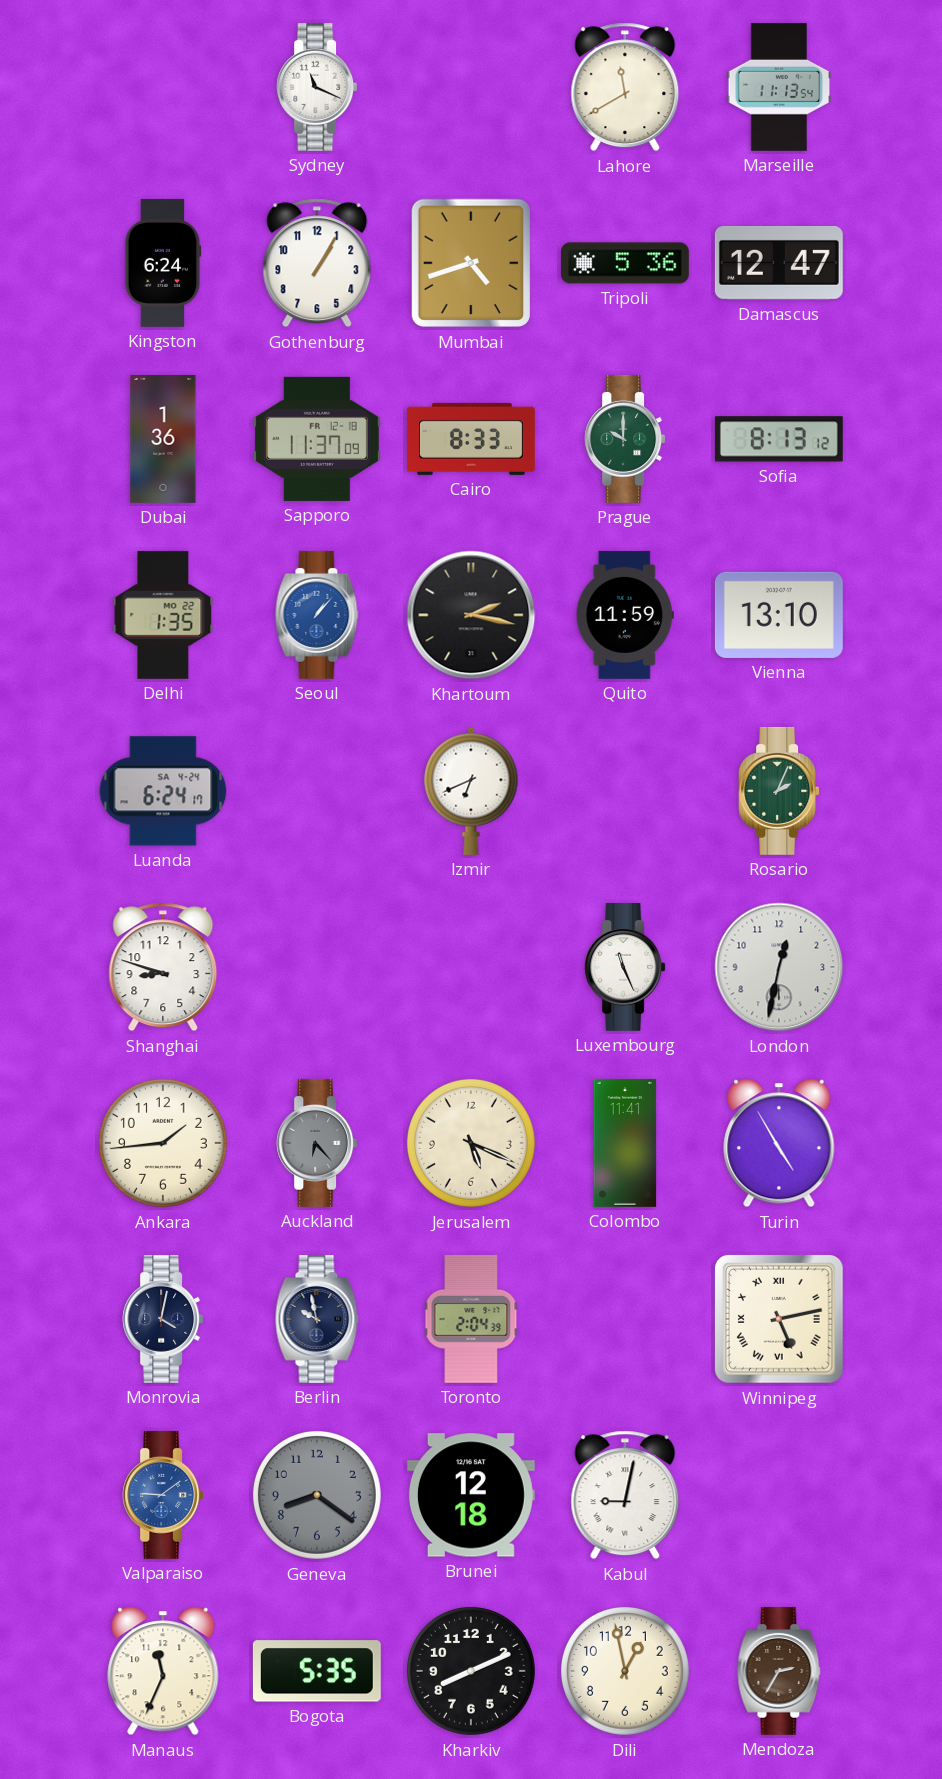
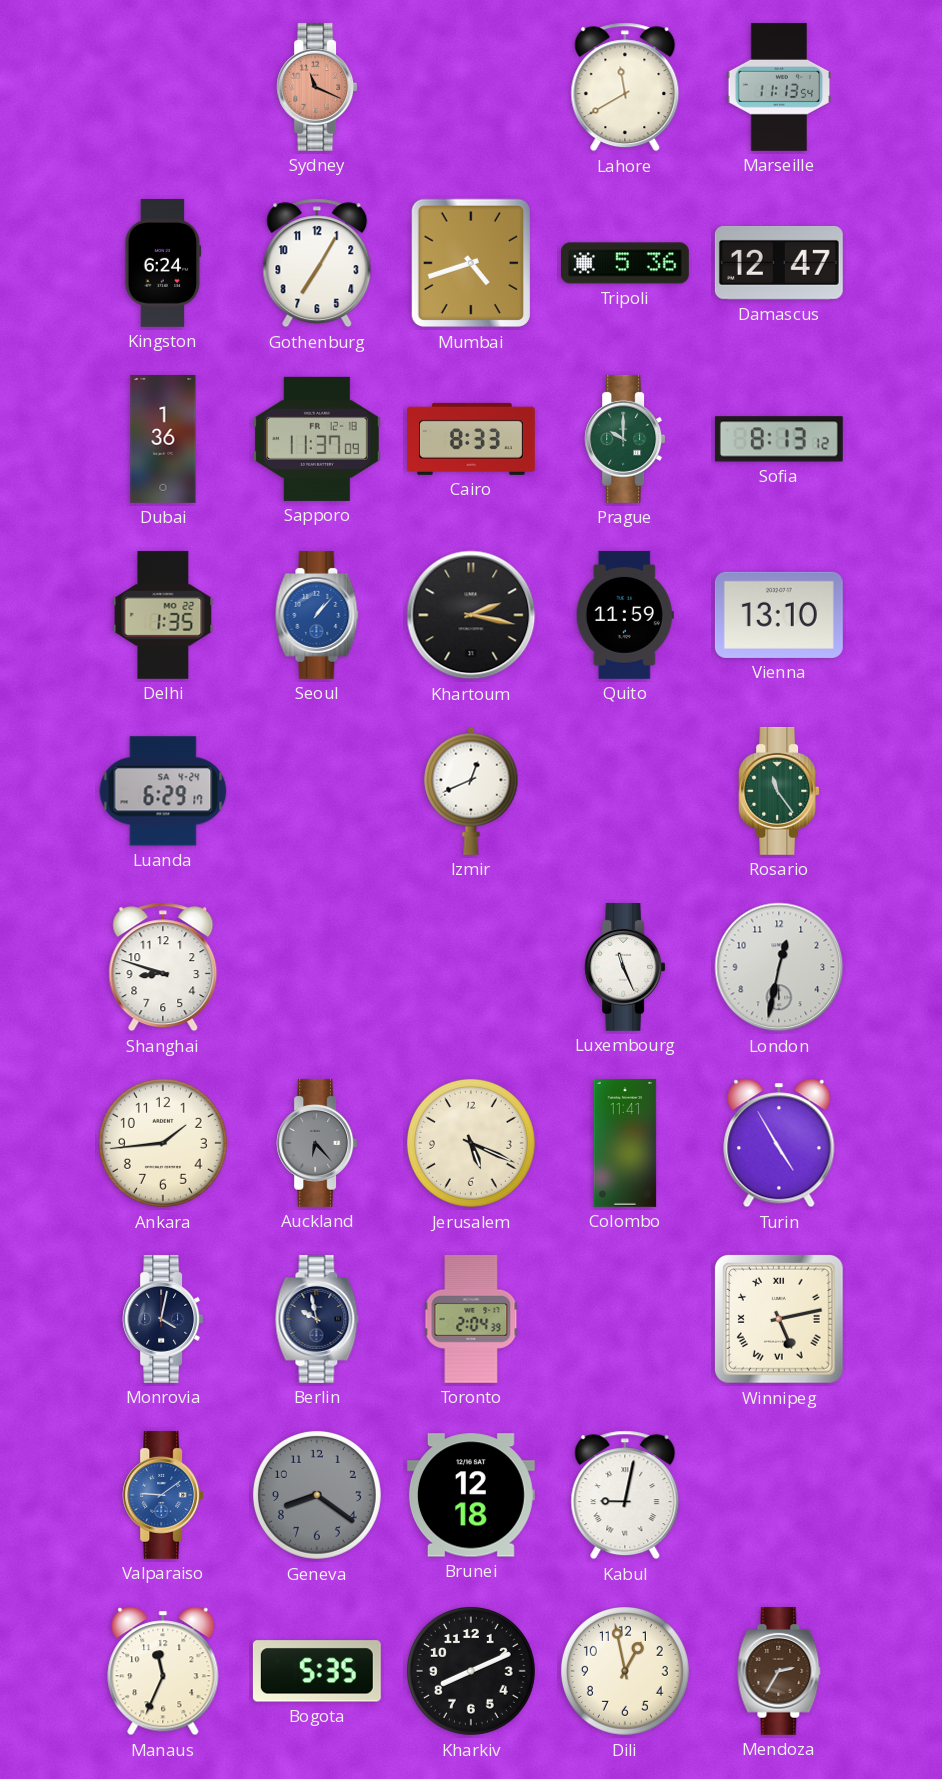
Sydney dial: white -> salmon (317, 87)
Gothenburg: 1:05 -> 7:05 (317, 263)
Luanda: 6:24 -> 6:29 (163, 791)
Izmir: 6:41 -> 12:41 (471, 791)
Rosario: 2:04 -> 11:24 (779, 791)
